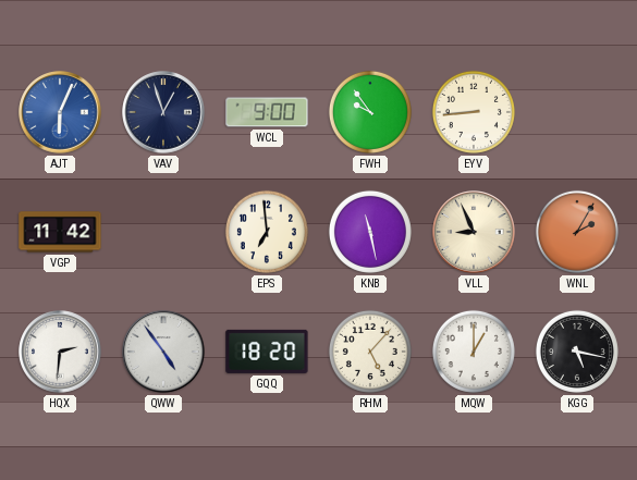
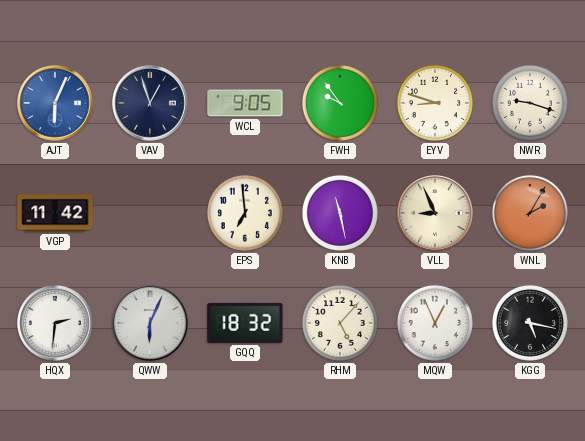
WCL: 9:00 -> 9:05 (245, 103)
EYV: 8:44 -> 8:48 (435, 103)
NWR: none -> 9:18 (530, 103)
QWW: 4:54 -> 6:04 (150, 323)
GQQ: 18:20 -> 18:32 (245, 323)
MQW: 1:00 -> 12:56 (435, 323)
